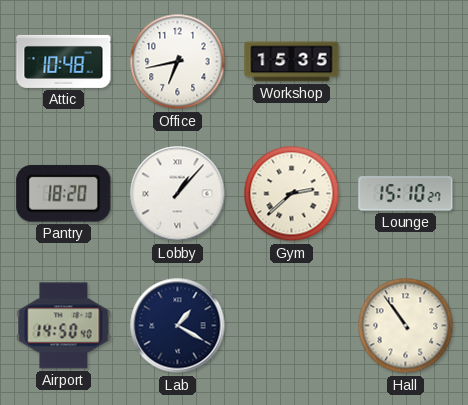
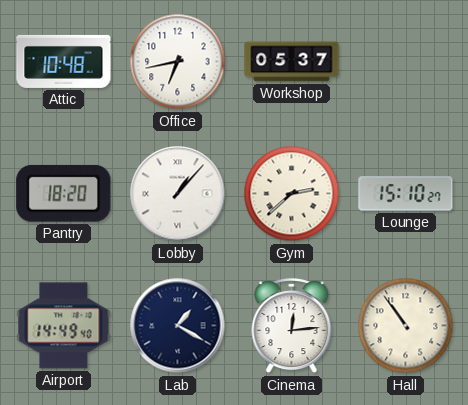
Workshop: 15:35 -> 05:37 (292, 62)
Airport: 14:50 -> 14:49 (64, 326)
Cinema: none -> 12:14 (292, 327)
